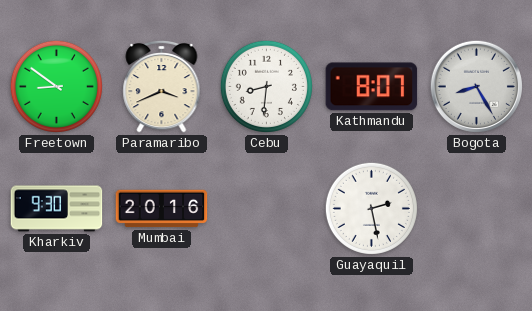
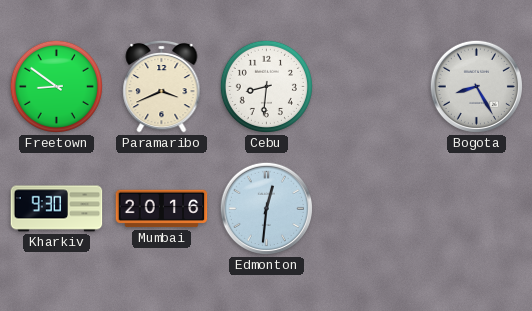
Kathmandu: 8:07 -> none (372, 87)
Edmonton: none -> 12:31 (266, 208)
Guayaquil: 2:28 -> none (371, 208)
